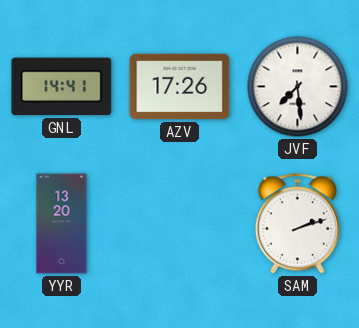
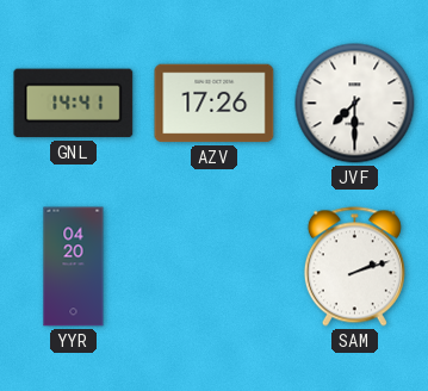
JVF: 7:29 -> 7:30 (355, 104)
YYR: 13:20 -> 04:20 (74, 267)
